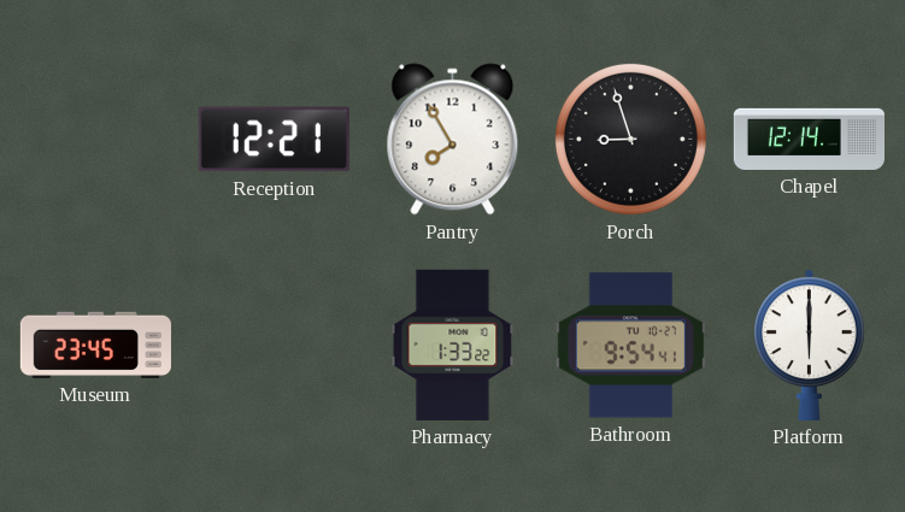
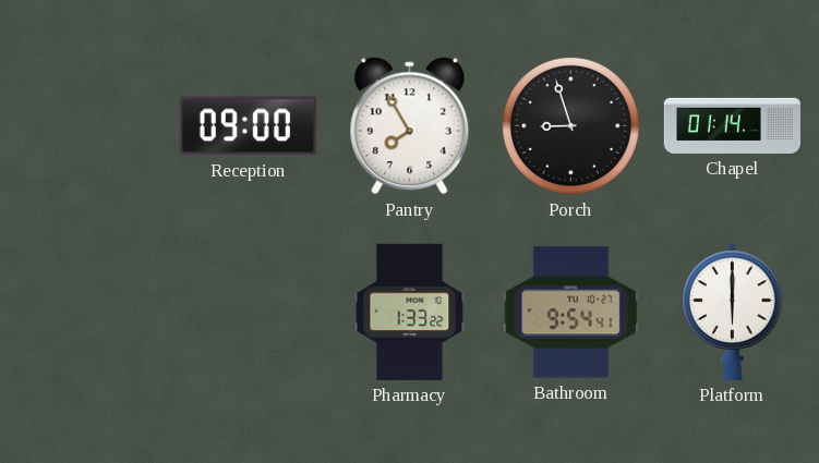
Reception: 12:21 -> 09:00 (248, 126)
Chapel: 12:14 -> 01:14 (732, 125)
Museum: 23:45 -> none (95, 345)
